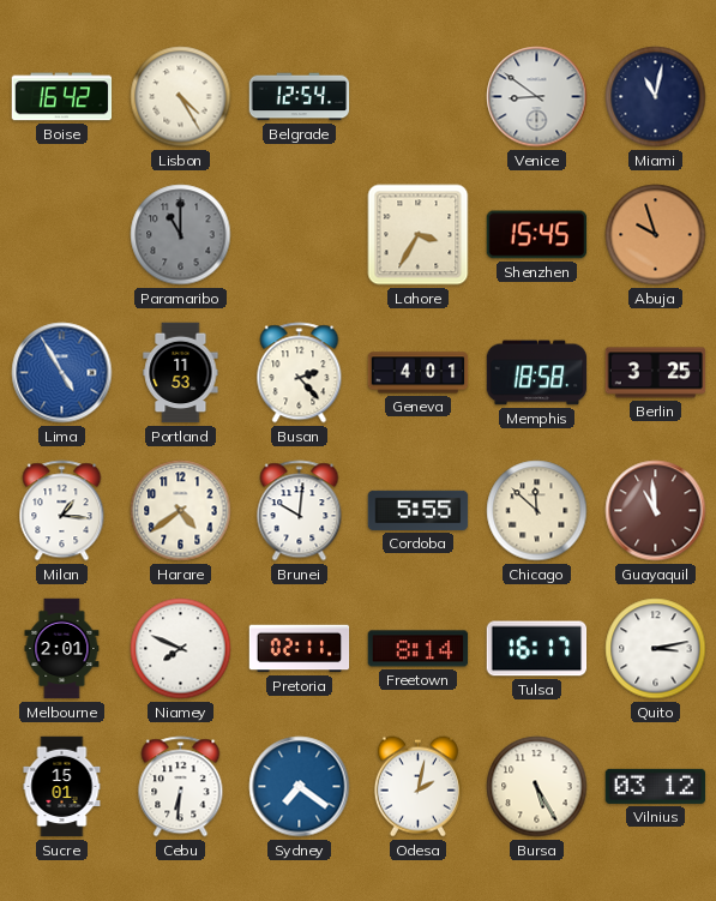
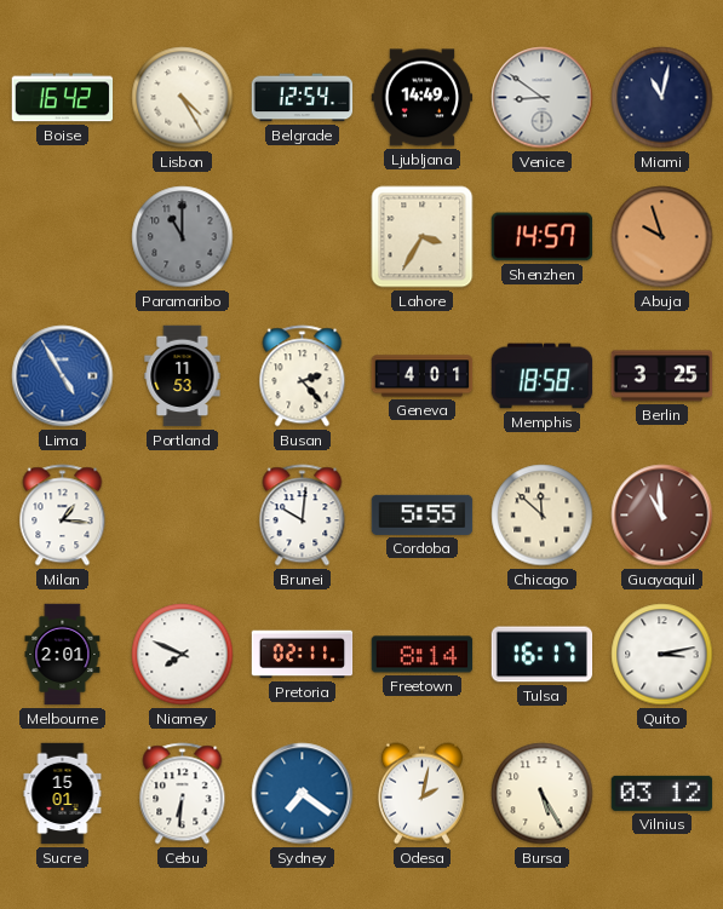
Ljubljana: none -> 14:49 (423, 98)
Shenzhen: 15:45 -> 14:57 (543, 237)
Harare: 4:39 -> none (181, 511)
